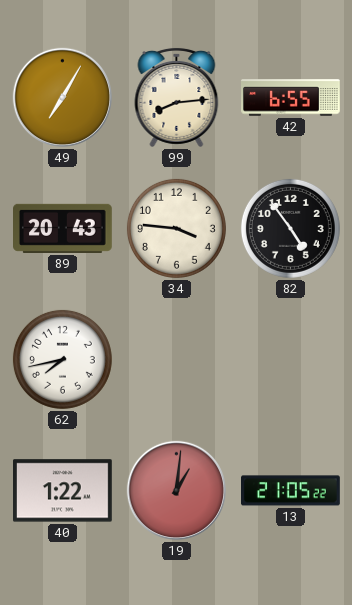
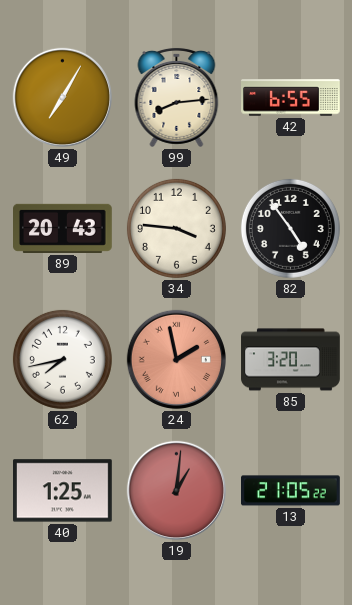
24: none -> 1:58 (176, 359)
85: none -> 3:20 (291, 360)
40: 1:22 -> 1:25 (63, 491)
